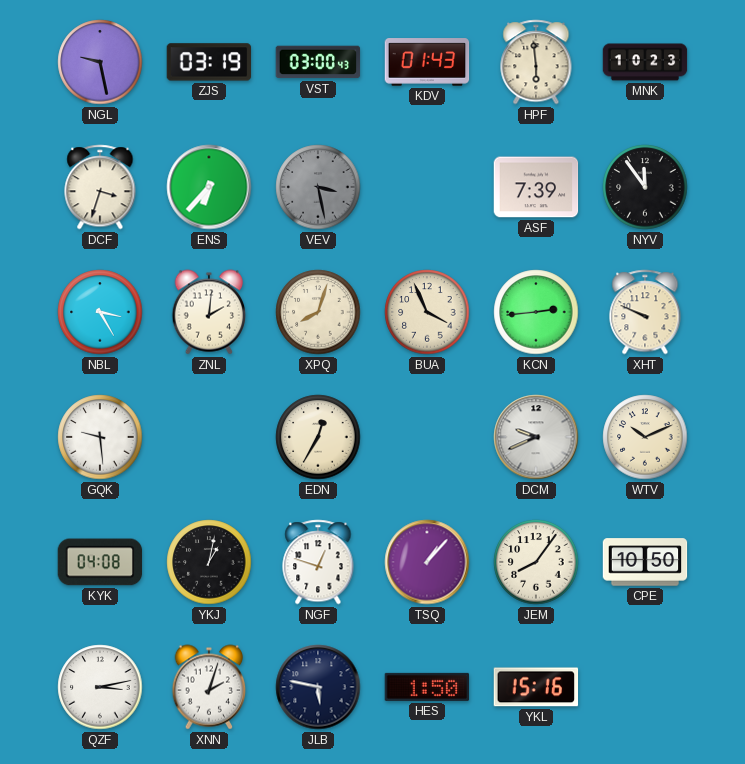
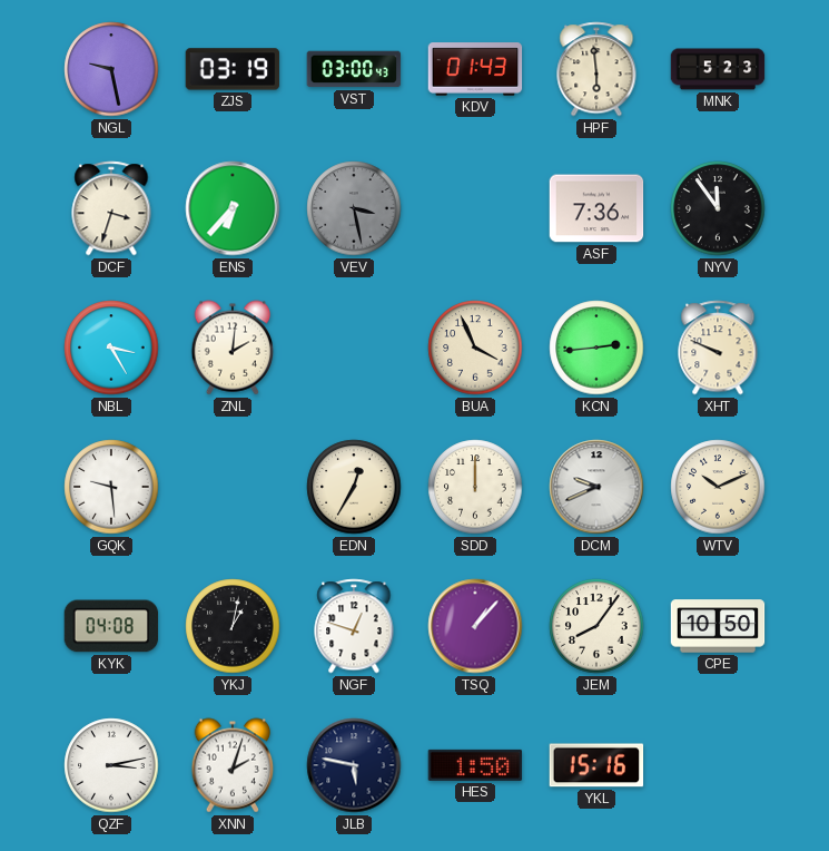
MNK: 10:23 -> 5:23 (718, 69)
ASF: 7:39 -> 7:36 (596, 208)
XPQ: 8:03 -> none (318, 312)
SDD: none -> 12:00 (475, 487)
